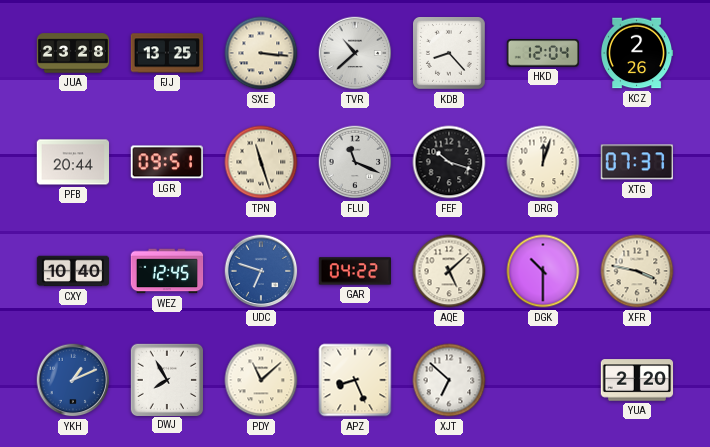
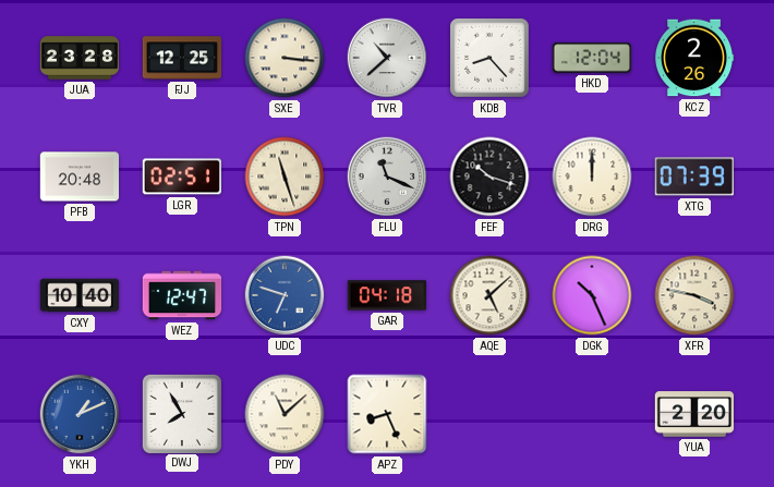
FJJ: 13:25 -> 12:25 (182, 58)
PFB: 20:44 -> 20:48 (80, 176)
LGR: 09:51 -> 02:51 (182, 176)
DRG: 12:03 -> 12:00 (592, 176)
XTG: 07:37 -> 07:39 (694, 176)
WEZ: 12:45 -> 12:47 (182, 295)
GAR: 04:22 -> 04:18 (387, 295)
DGK: 10:30 -> 10:26 (592, 295)
XJT: 6:52 -> none (449, 380)
